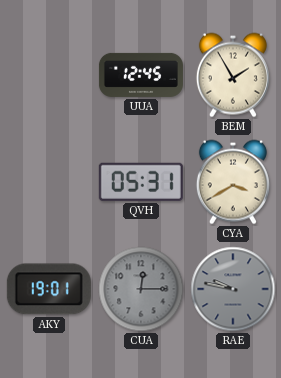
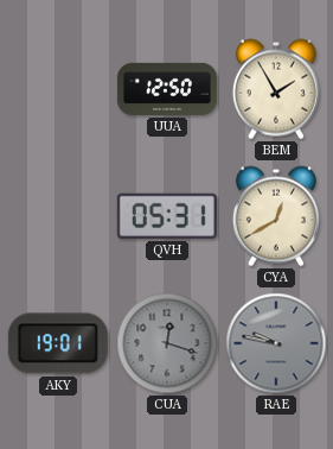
UUA: 12:45 -> 12:50 (167, 89)
CYA: 3:40 -> 12:40 (276, 216)
CUA: 12:15 -> 12:18 (167, 343)
